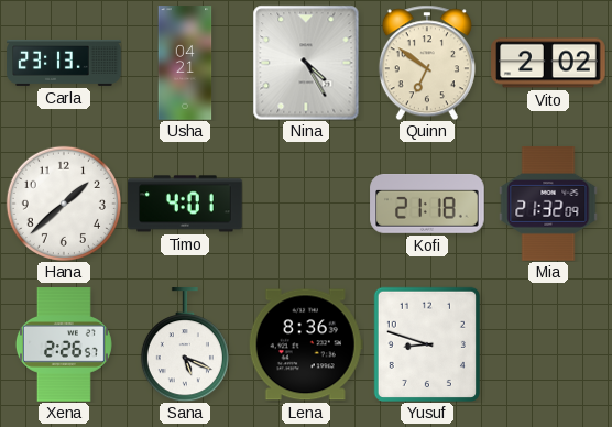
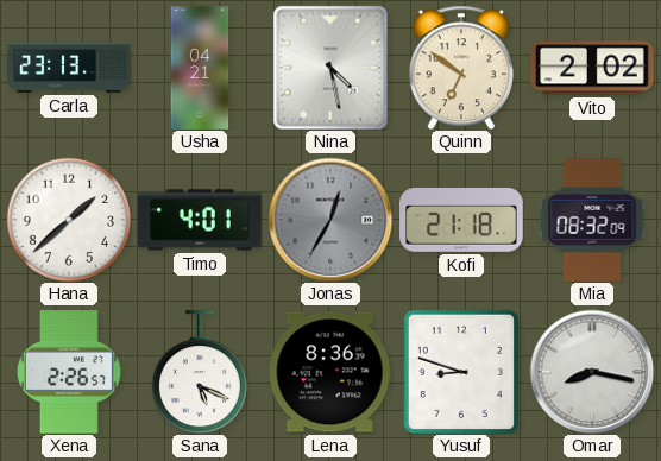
Nina: 4:25 -> 4:28 (330, 68)
Jonas: none -> 12:35 (330, 220)
Mia: 21:32 -> 08:32 (592, 220)
Omar: none -> 8:17 (592, 372)
